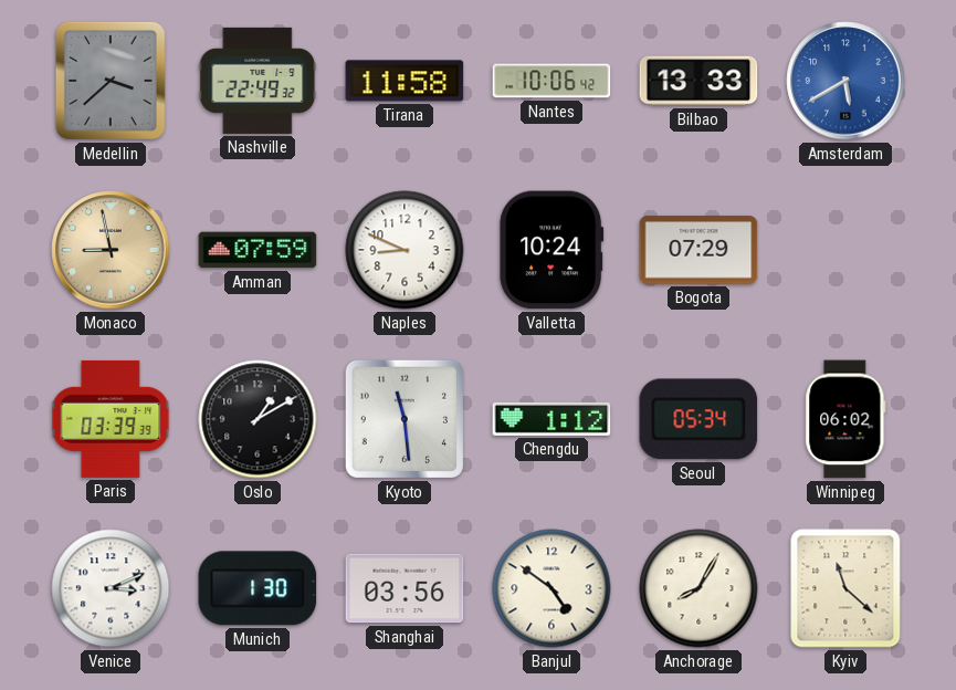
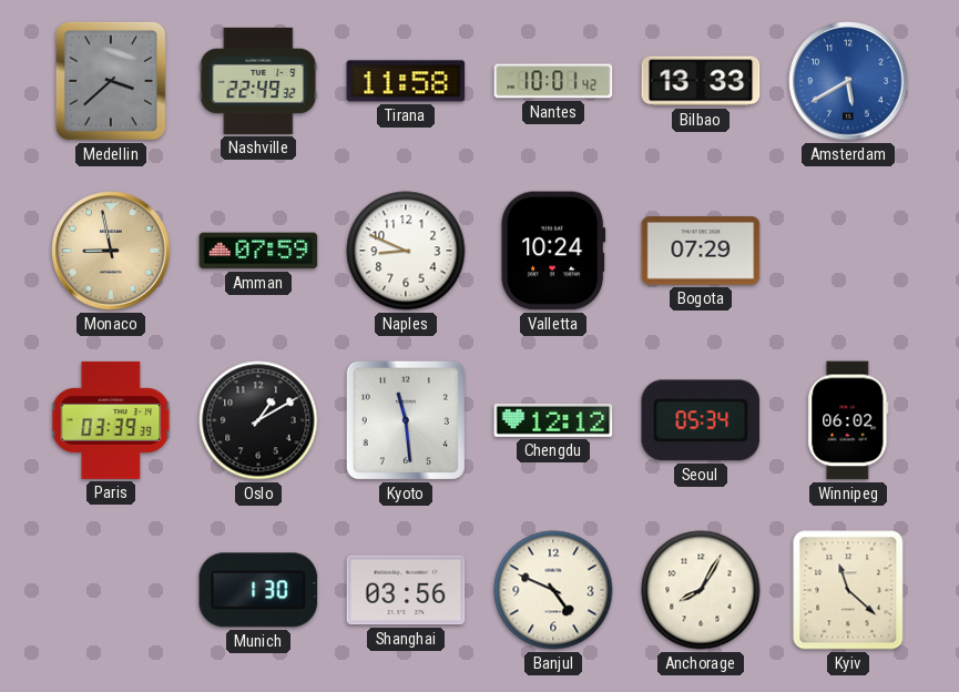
Nantes: 10:06 -> 10:01 (553, 81)
Chengdu: 1:12 -> 12:12 (553, 420)
Venice: 3:11 -> none (111, 588)
Banjul: 4:51 -> 4:49 (553, 590)
